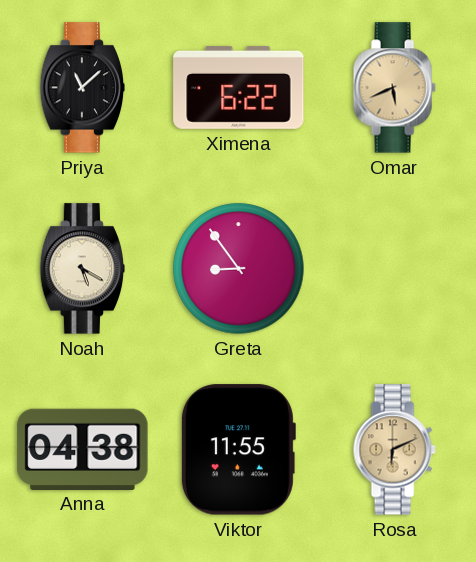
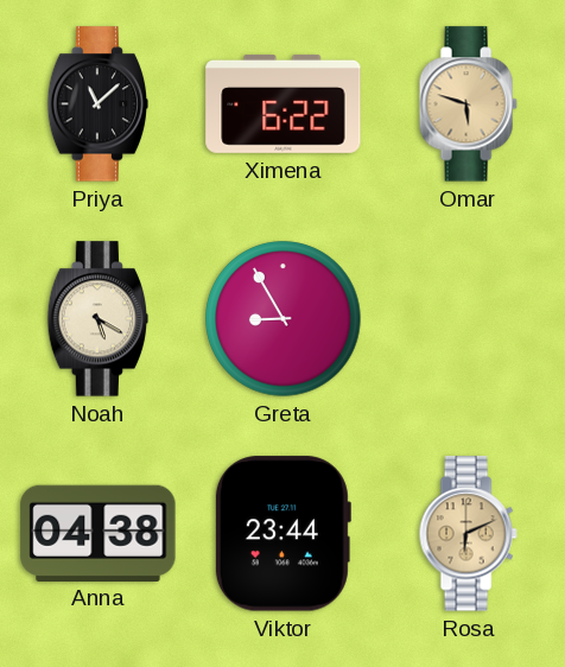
Omar: 5:41 -> 5:48 (468, 104)
Greta: 8:54 -> 8:55 (284, 319)
Viktor: 11:55 -> 23:44 (282, 534)
